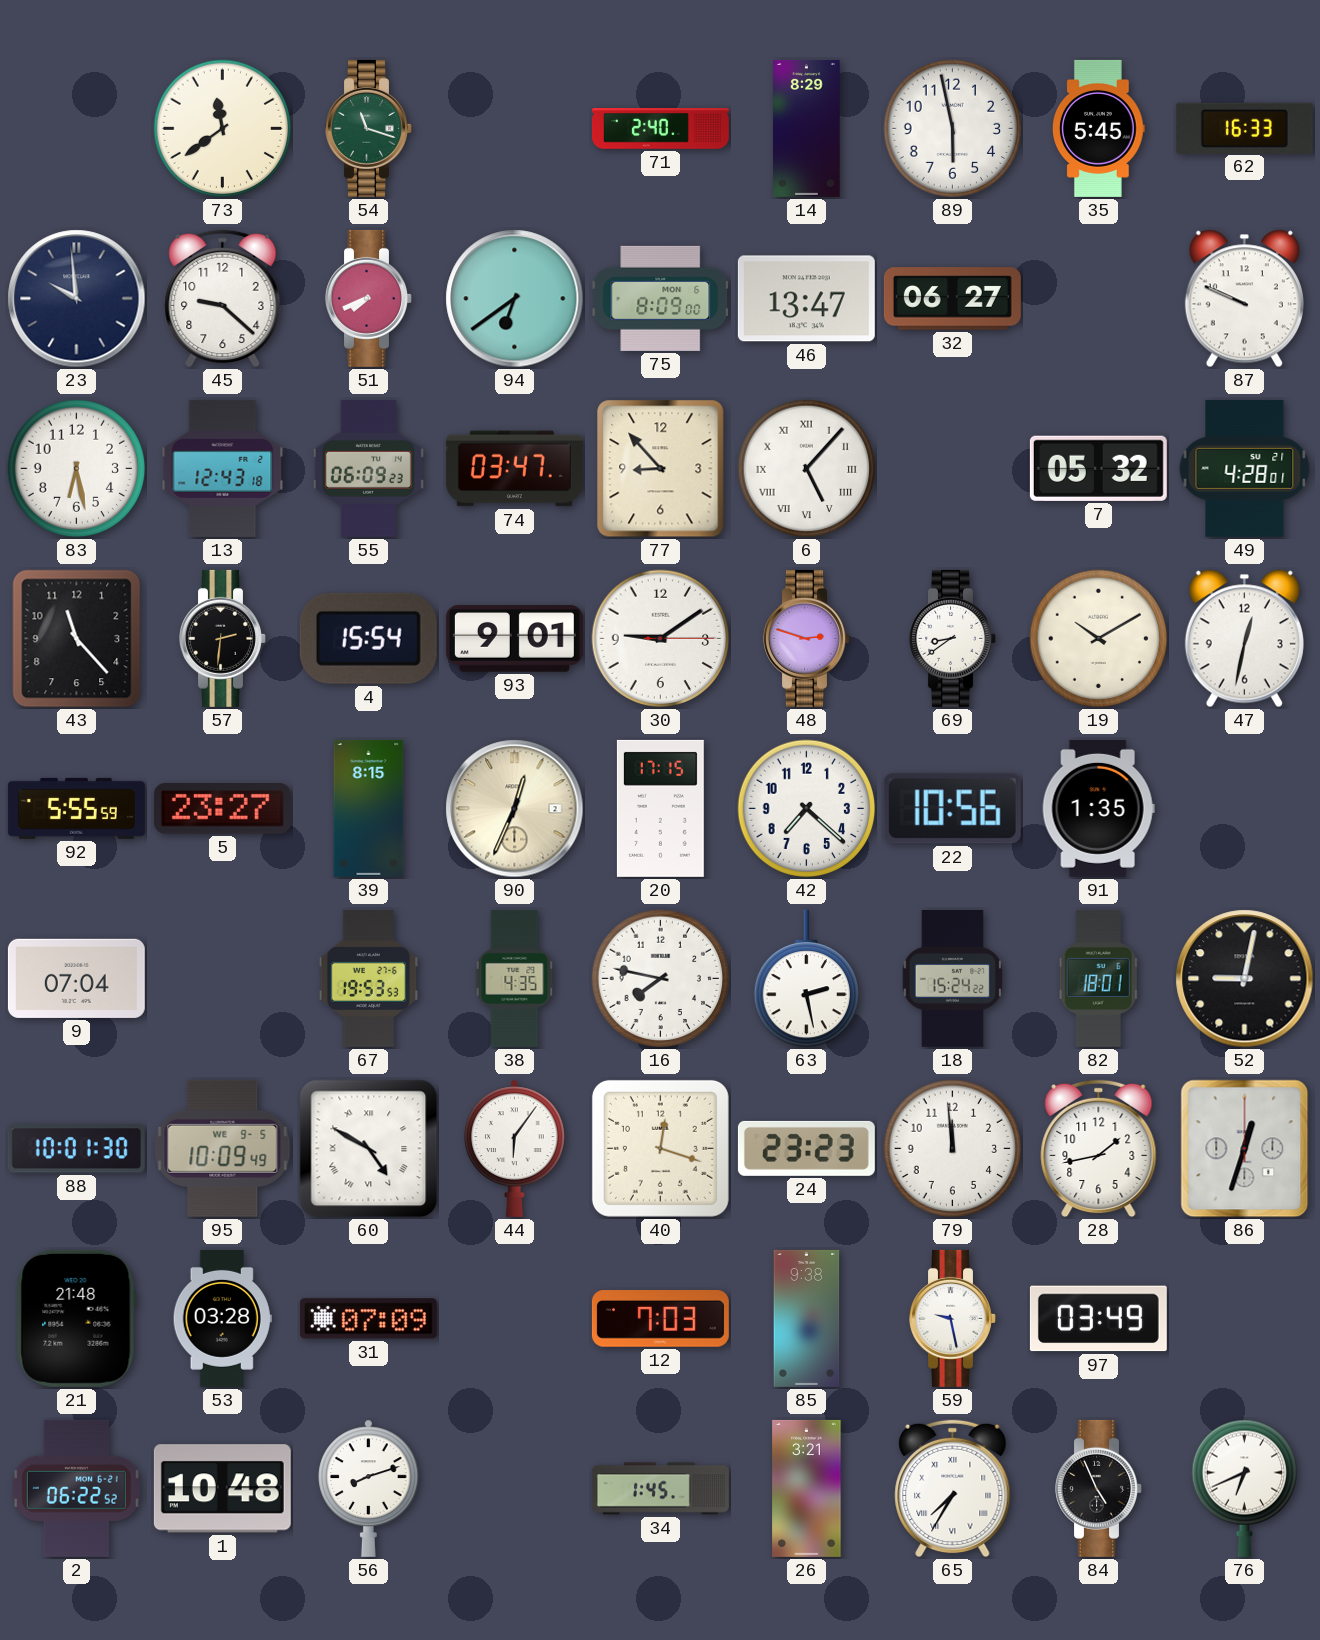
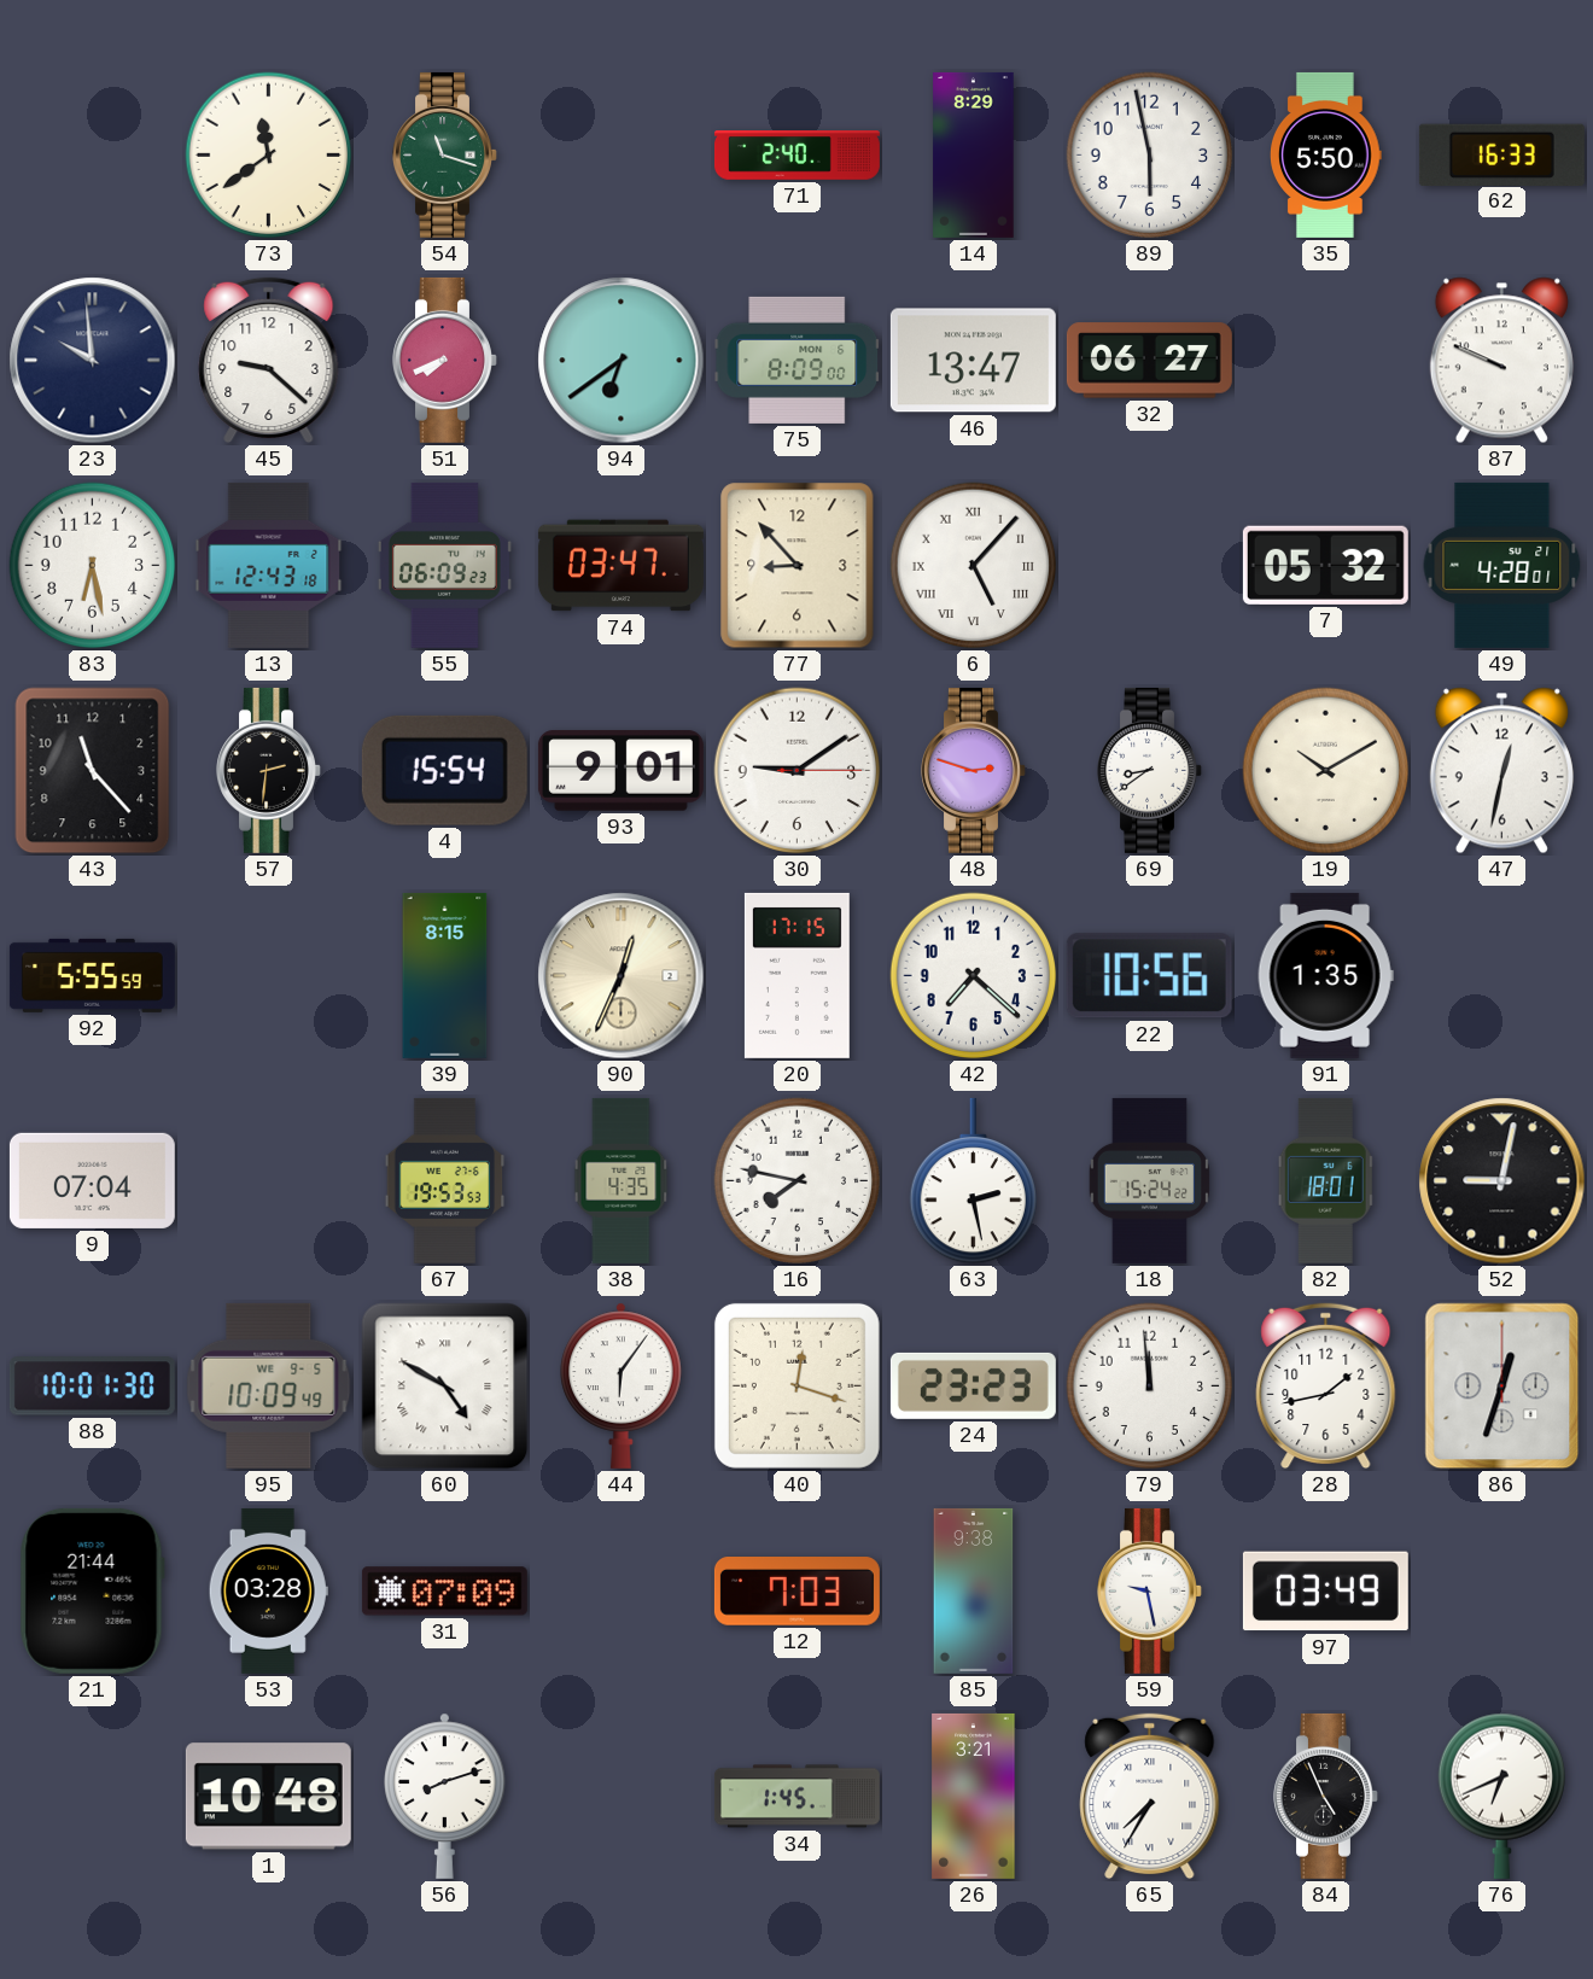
35: 5:45 -> 5:50 (1326, 154)
5: 23:27 -> none (222, 809)
21: 21:48 -> 21:44 (92, 1590)
2: 06:22 -> none (76, 1488)
